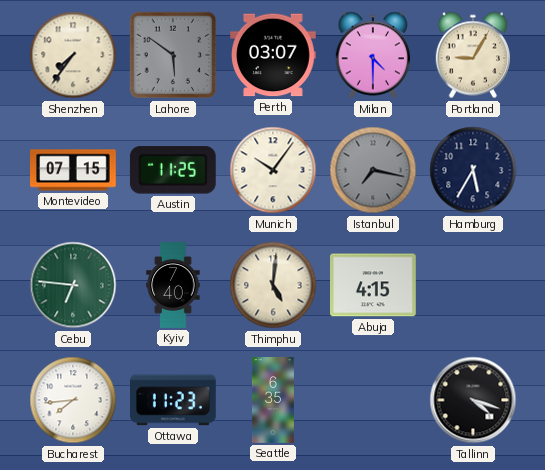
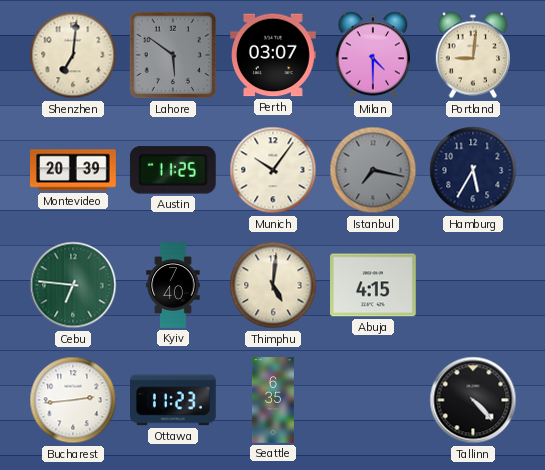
Shenzhen: 7:36 -> 7:01 (73, 55)
Portland: 9:05 -> 9:01 (472, 55)
Montevideo: 07:15 -> 20:39 (73, 170)
Bucharest: 7:44 -> 2:44 (73, 400)
Tallinn: 4:18 -> 4:23 (473, 400)
